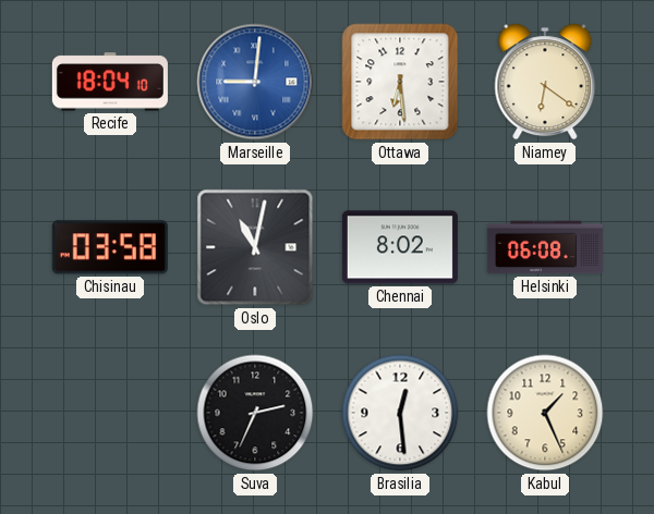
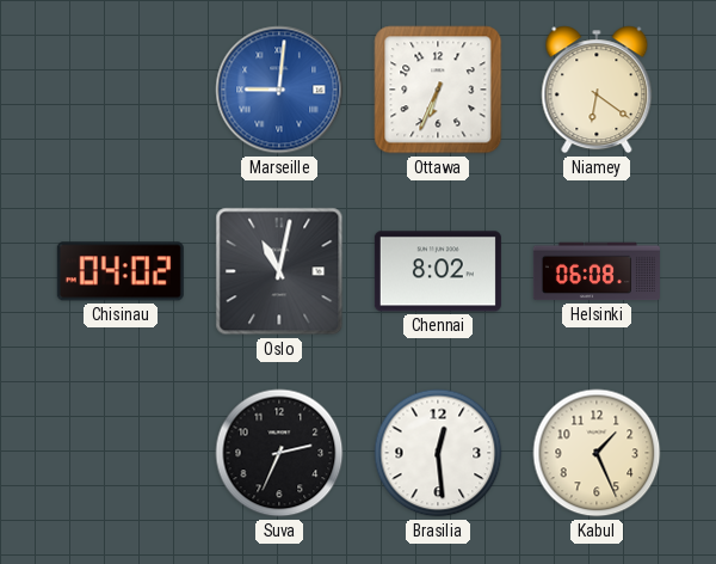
Recife: 18:04 -> none (110, 82)
Ottawa: 6:29 -> 6:34 (438, 90)
Chisinau: 03:58 -> 04:02 (121, 271)
